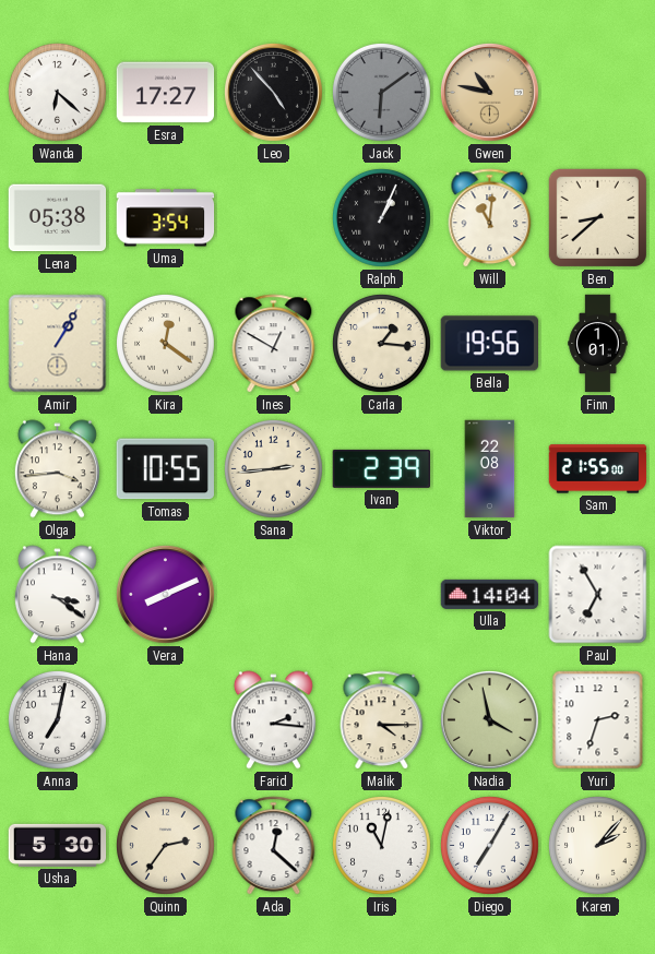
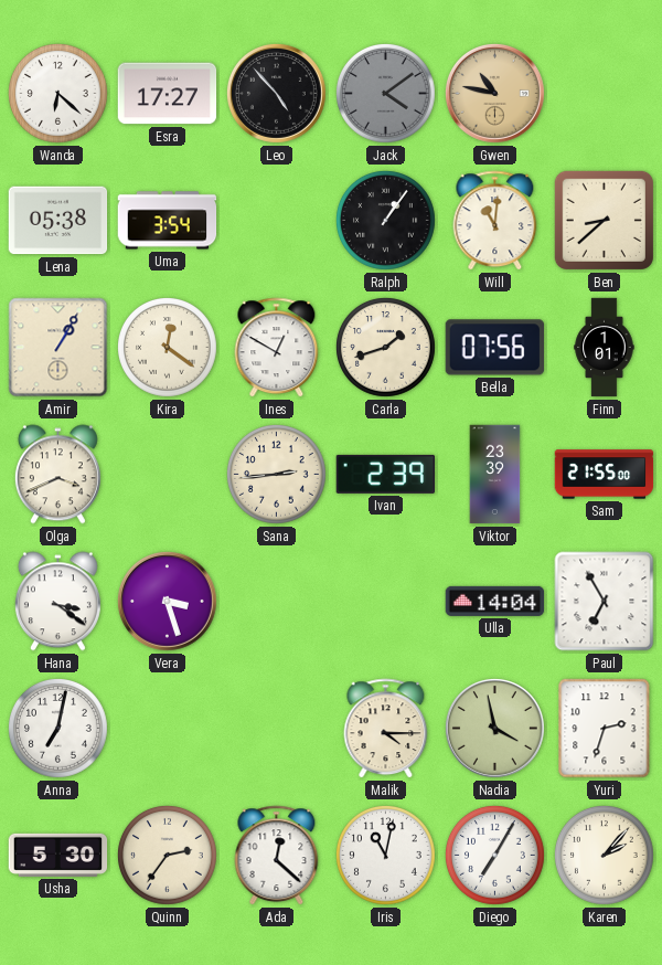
Jack: 6:09 -> 4:09 (386, 94)
Ralph: 1:04 -> 1:06 (386, 221)
Carla: 1:16 -> 1:42 (386, 348)
Bella: 19:56 -> 07:56 (494, 348)
Olga: 3:44 -> 3:41 (57, 475)
Tomas: 10:55 -> none (165, 469)
Viktor: 22:08 -> 23:39 (495, 475)
Vera: 8:11 -> 3:27 (167, 601)
Farid: 2:16 -> none (273, 720)
